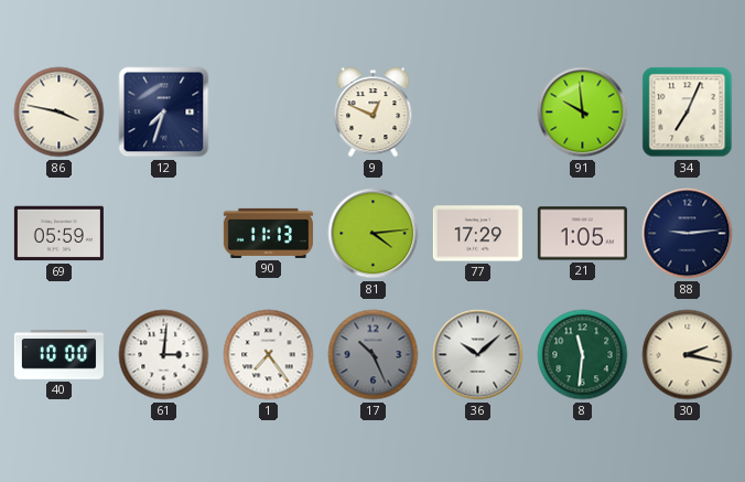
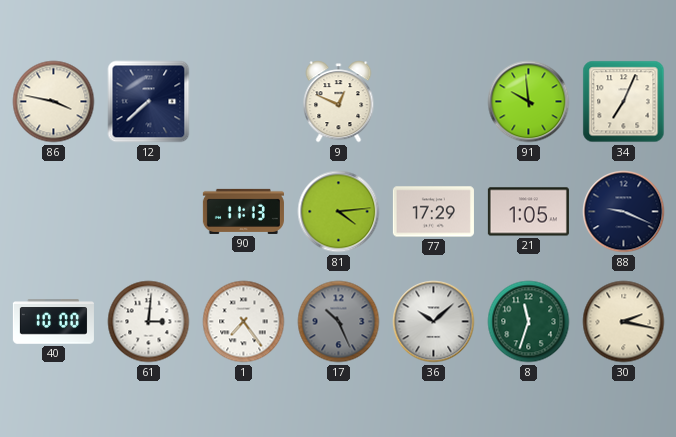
12: 7:33 -> 7:38 (149, 102)
69: 05:59 -> none (58, 234)
88: 9:14 -> 9:19 (624, 212)
8: 11:31 -> 11:33 (529, 322)
